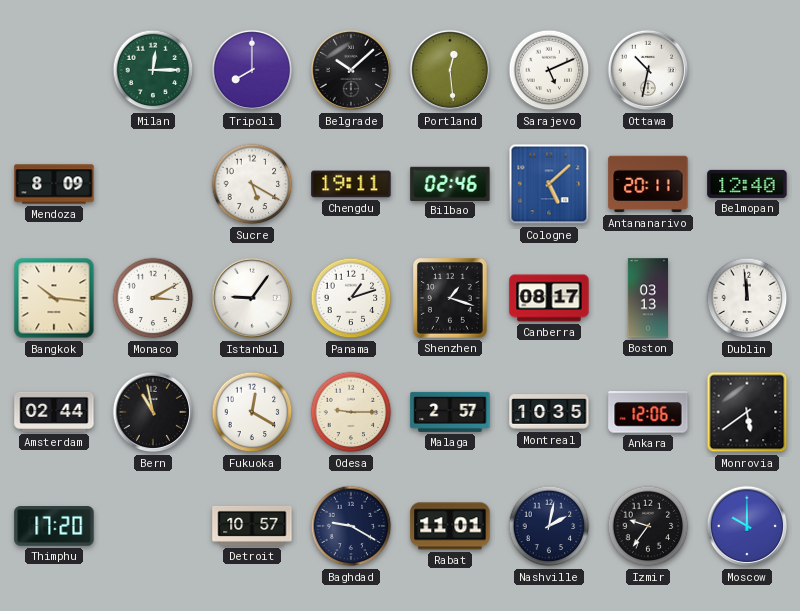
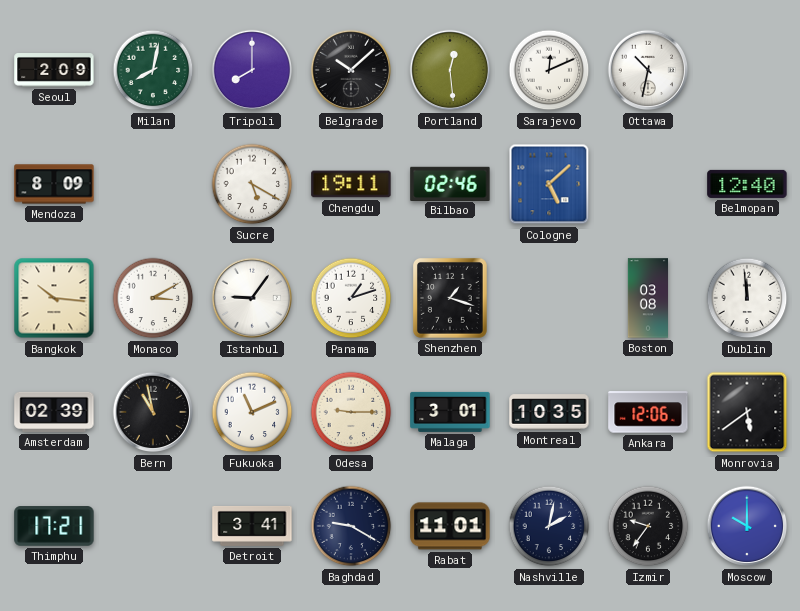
Seoul: none -> 2:09 (54, 71)
Milan: 12:15 -> 8:02 (153, 70)
Sarajevo: 5:11 -> 12:11 (549, 70)
Antananarivo: 20:11 -> none (648, 184)
Canberra: 08:17 -> none (549, 298)
Boston: 03:13 -> 03:08 (647, 298)
Amsterdam: 02:44 -> 02:39 (54, 412)
Fukuoka: 12:20 -> 11:11 (252, 412)
Malaga: 2:57 -> 3:01 (450, 412)
Thimphu: 17:20 -> 17:21 (54, 526)
Detroit: 10:57 -> 3:41 (252, 526)
